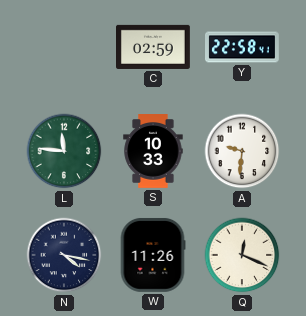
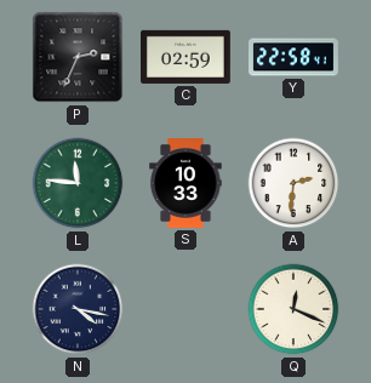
P: none -> 2:34 (78, 57)
A: 9:31 -> 2:31 (293, 183)
W: 11:26 -> none (153, 255)
